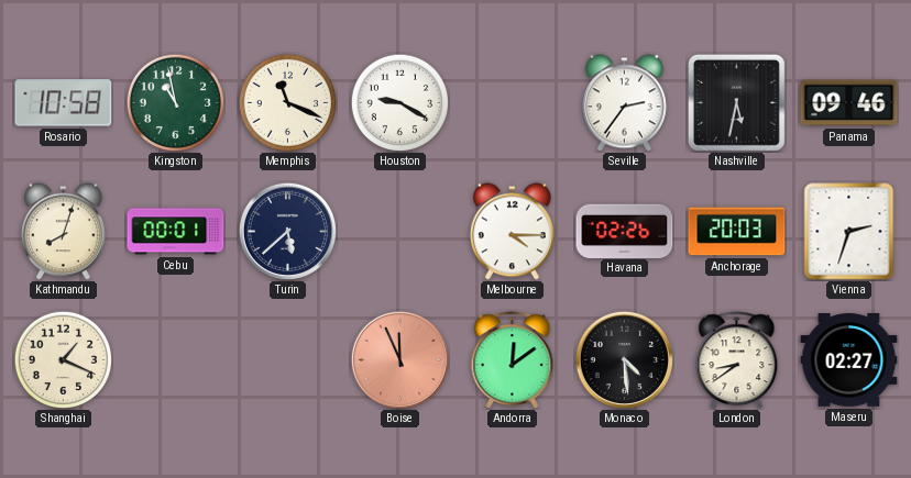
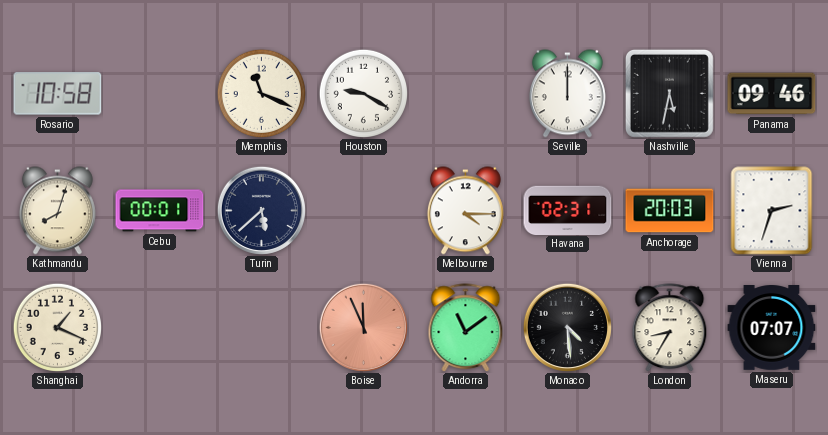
Kingston: 10:58 -> none (175, 102)
Seville: 2:36 -> 12:00 (567, 94)
Havana: 02:26 -> 02:31 (568, 210)
Andorra: 12:09 -> 11:09 (466, 328)
London: 8:39 -> 8:35 (670, 328)
Maseru: 02:27 -> 07:07 (772, 328)
